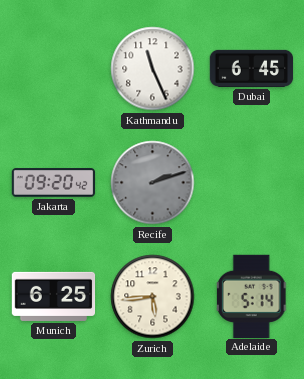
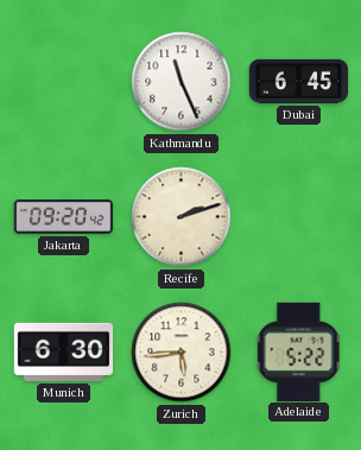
Recife dial: grey -> cream (182, 217)
Munich: 6:25 -> 6:30 (64, 351)
Adelaide: 5:14 -> 5:22 (299, 351)
